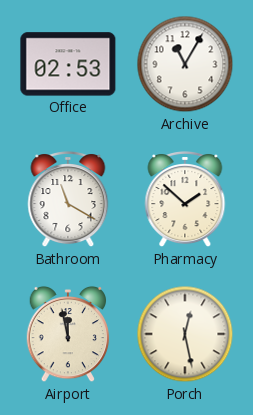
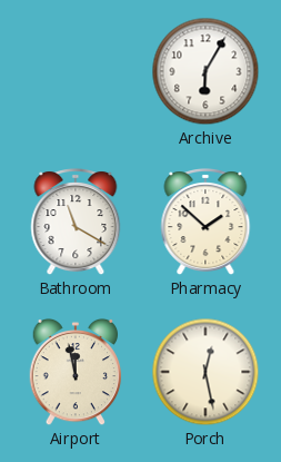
Office: 02:53 -> none (68, 64)
Archive: 11:05 -> 6:05 (205, 71)
